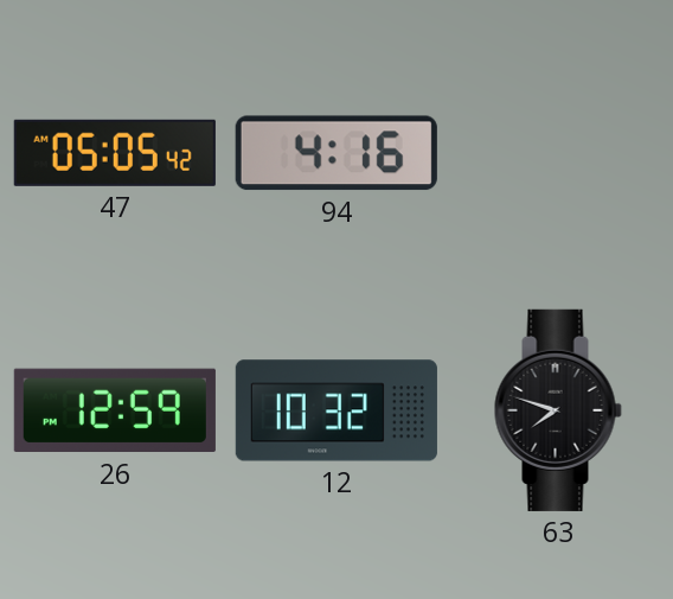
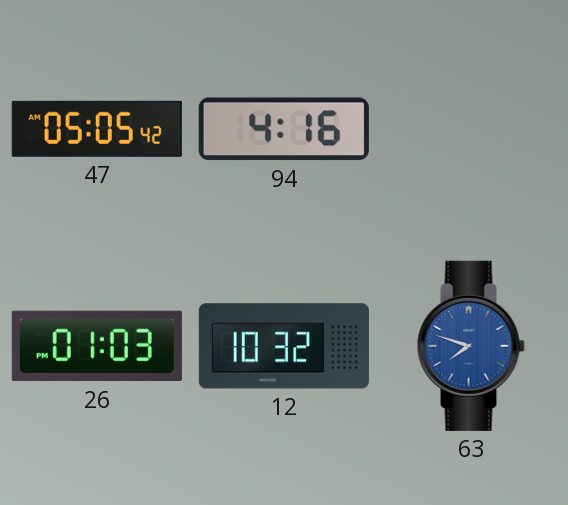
26: 12:59 -> 01:03 (97, 346)
63 dial: black -> blue (471, 346)
